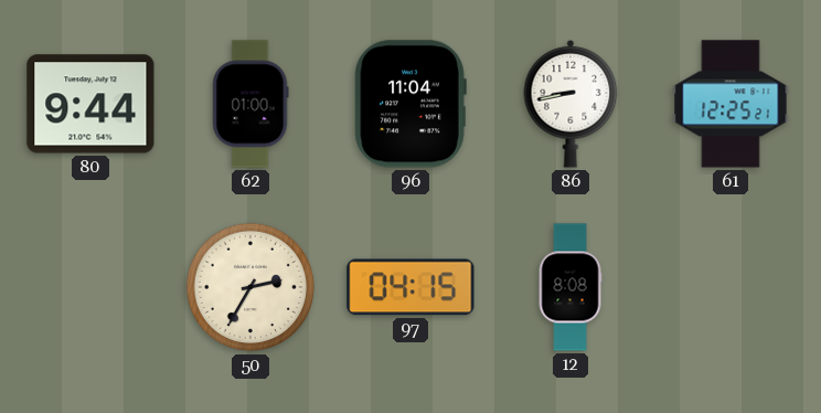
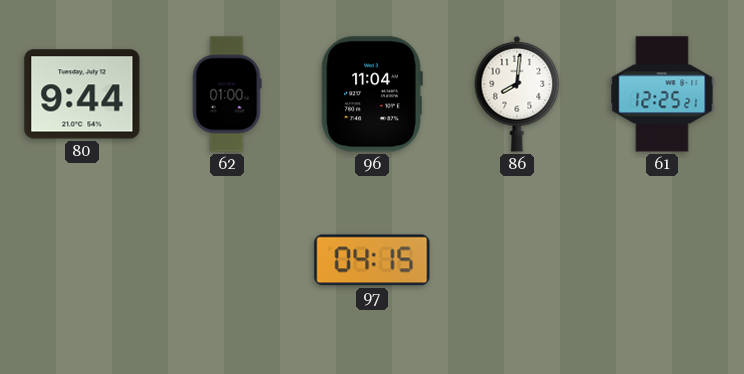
86: 8:43 -> 8:01 (517, 94)
50: 2:35 -> none (250, 287)
12: 8:08 -> none (571, 287)
